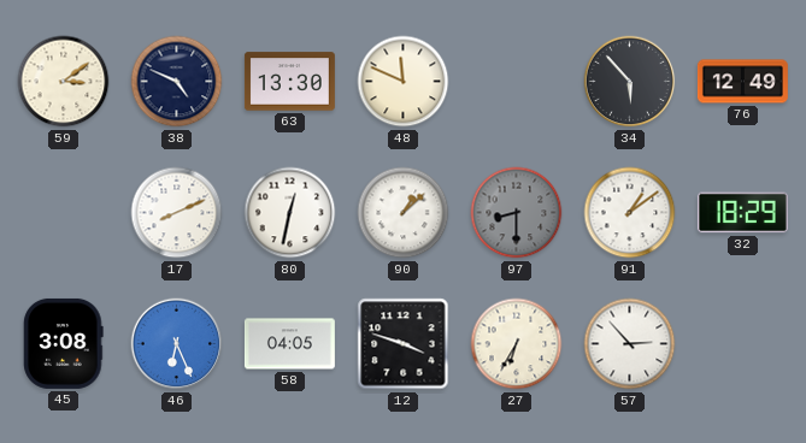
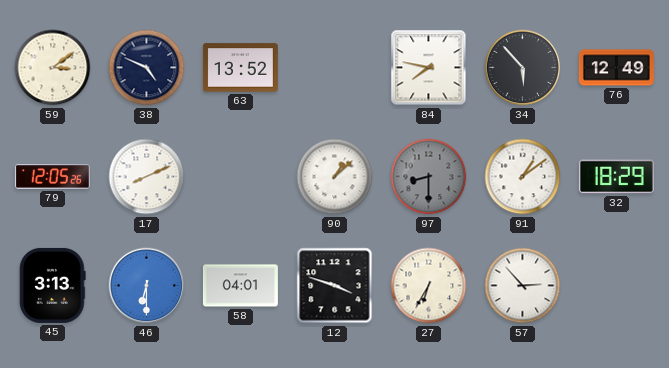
63: 13:30 -> 13:52 (240, 68)
48: 11:49 -> none (404, 82)
84: none -> 7:47 (429, 68)
79: none -> 12:05 (52, 177)
80: 12:32 -> none (290, 213)
45: 3:08 -> 3:13 (53, 285)
46: 6:26 -> 6:30 (147, 286)
58: 04:05 -> 04:01 (240, 286)
